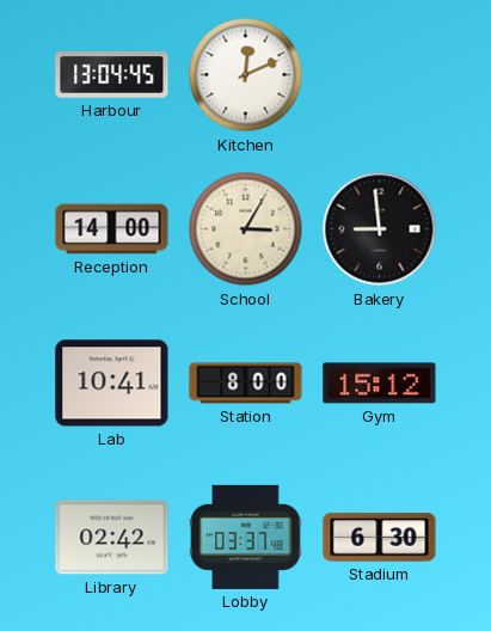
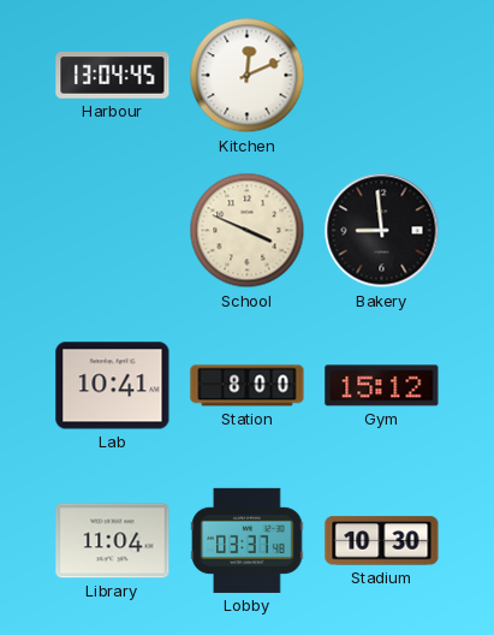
Reception: 14:00 -> none (112, 229)
School: 3:05 -> 3:49 (248, 231)
Library: 02:42 -> 11:04 (113, 541)
Stadium: 6:30 -> 10:30 (382, 541)
